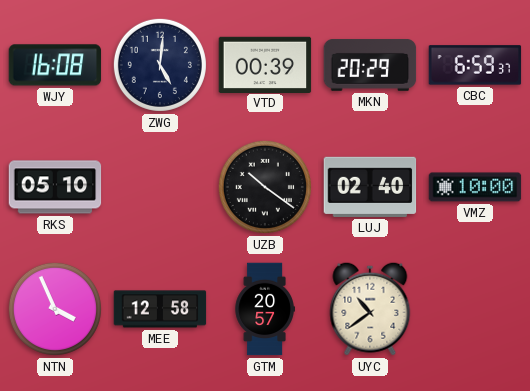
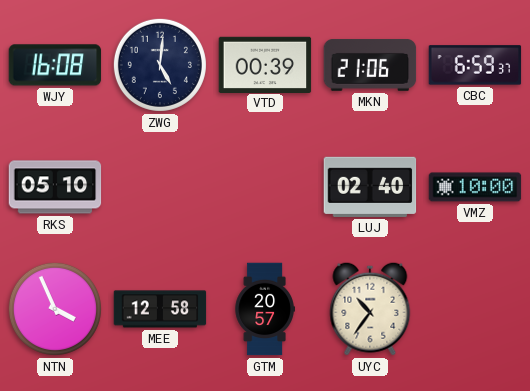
MKN: 20:29 -> 21:06 (370, 66)
UZB: 10:21 -> none (265, 187)
UYC: 10:39 -> 10:36 (370, 309)
